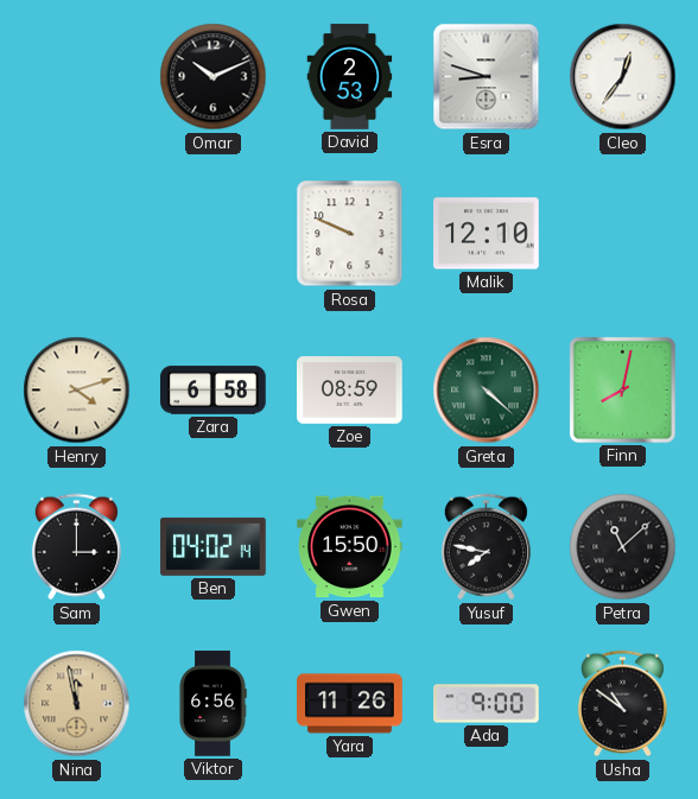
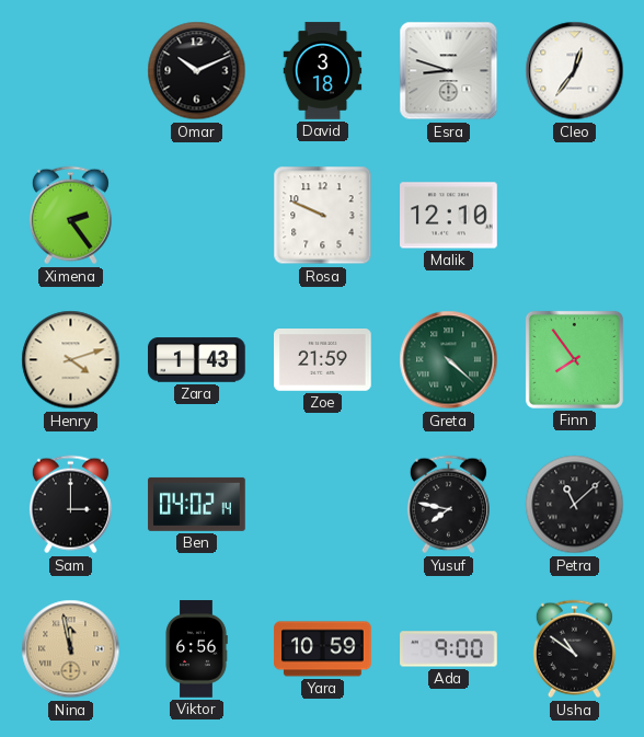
David: 2:53 -> 3:18 (323, 71)
Ximena: none -> 2:24 (70, 216)
Zara: 6:58 -> 1:43 (197, 360)
Zoe: 08:59 -> 21:59 (323, 360)
Finn: 8:02 -> 7:54 (574, 359)
Gwen: 15:50 -> none (350, 547)
Yara: 11:26 -> 10:59 (323, 649)
